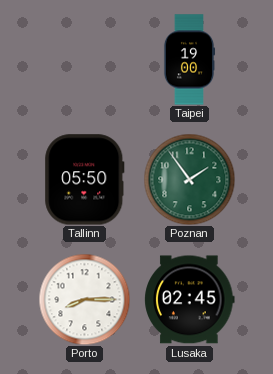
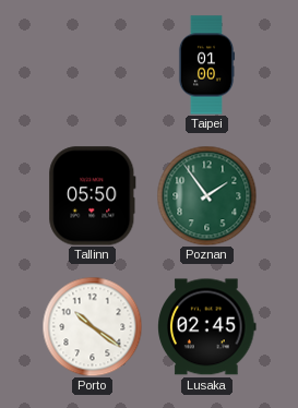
Taipei: 19:00 -> 01:00 (206, 65)
Porto: 8:15 -> 10:21 (92, 326)
